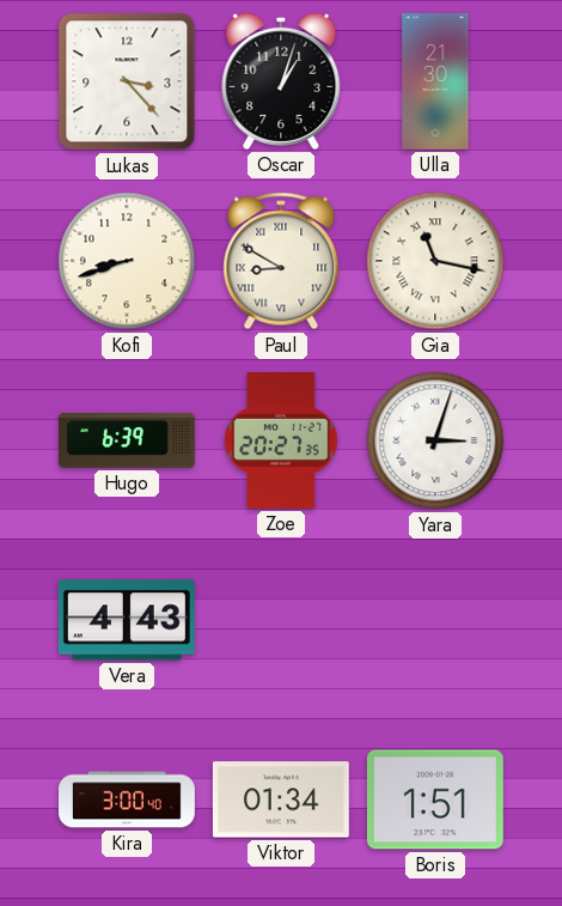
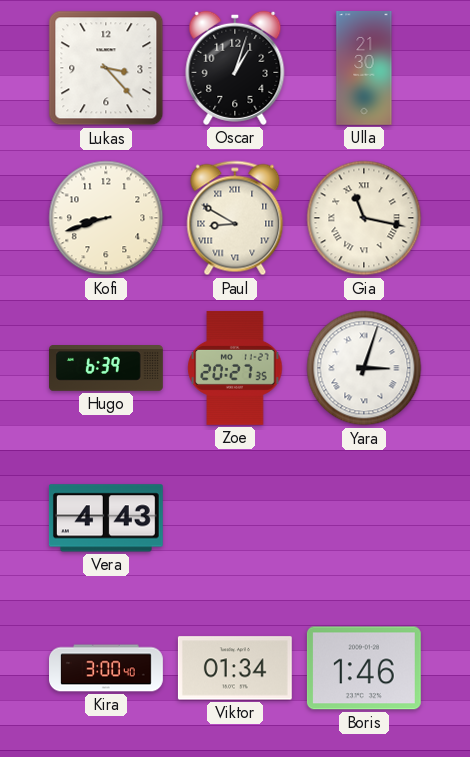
Boris: 1:51 -> 1:46 (364, 668)
